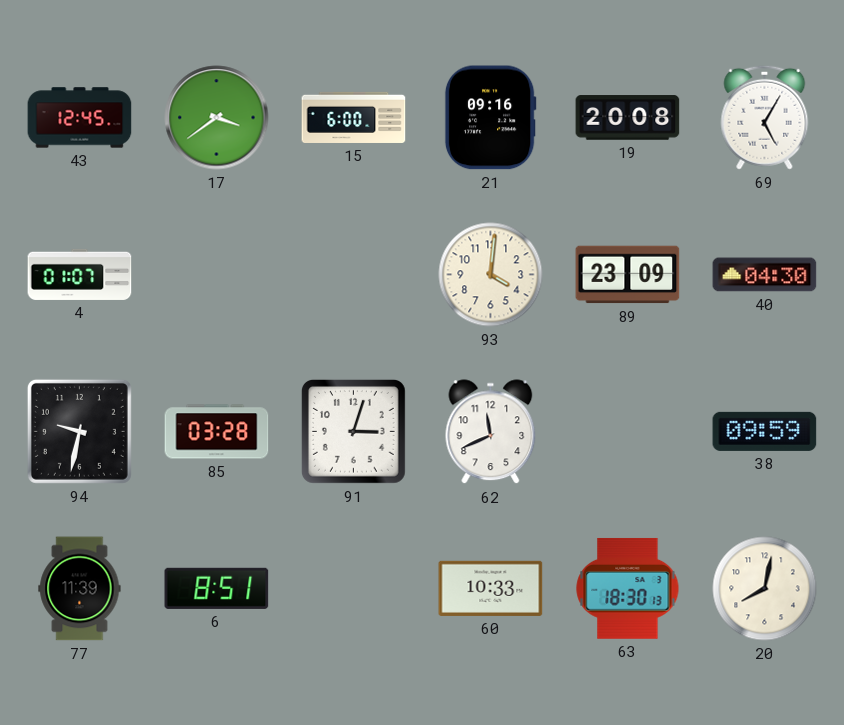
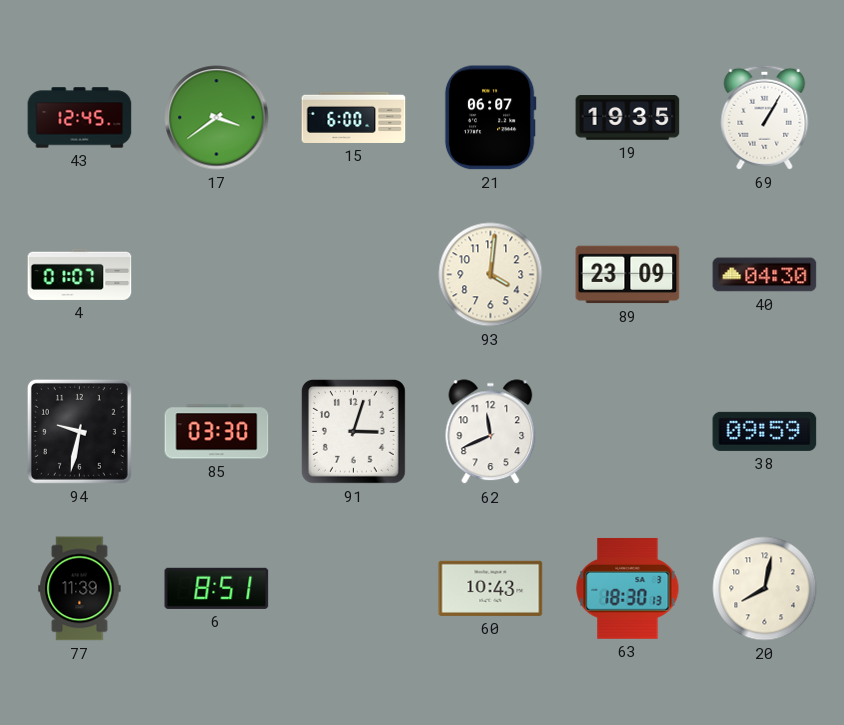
21: 09:16 -> 06:07 (490, 118)
19: 20:08 -> 19:35 (628, 118)
69: 5:05 -> 1:05 (765, 117)
85: 03:28 -> 03:30 (217, 432)
60: 10:33 -> 10:43 (491, 588)
